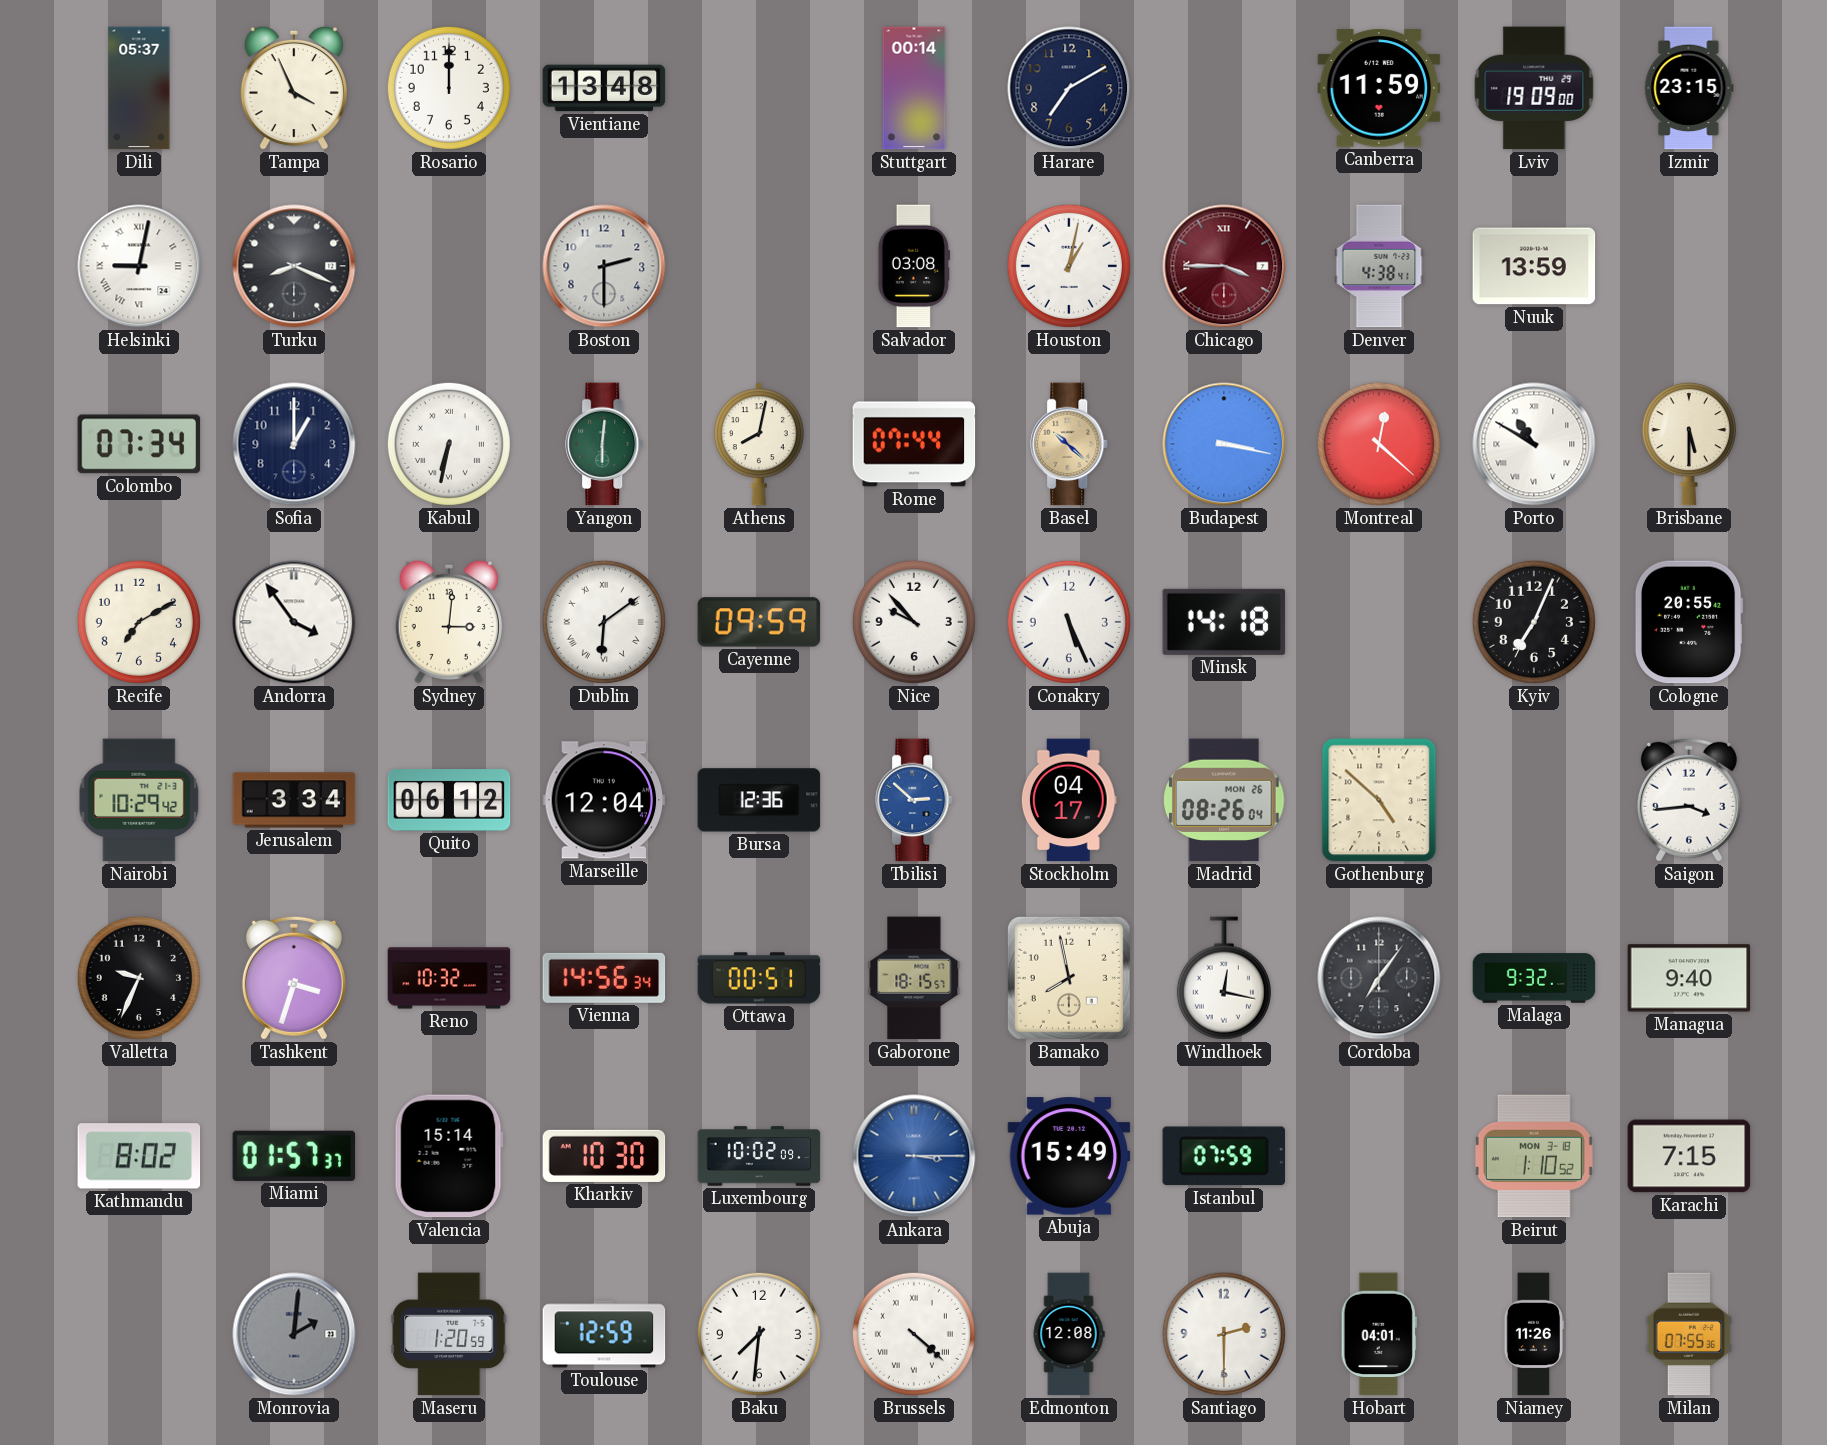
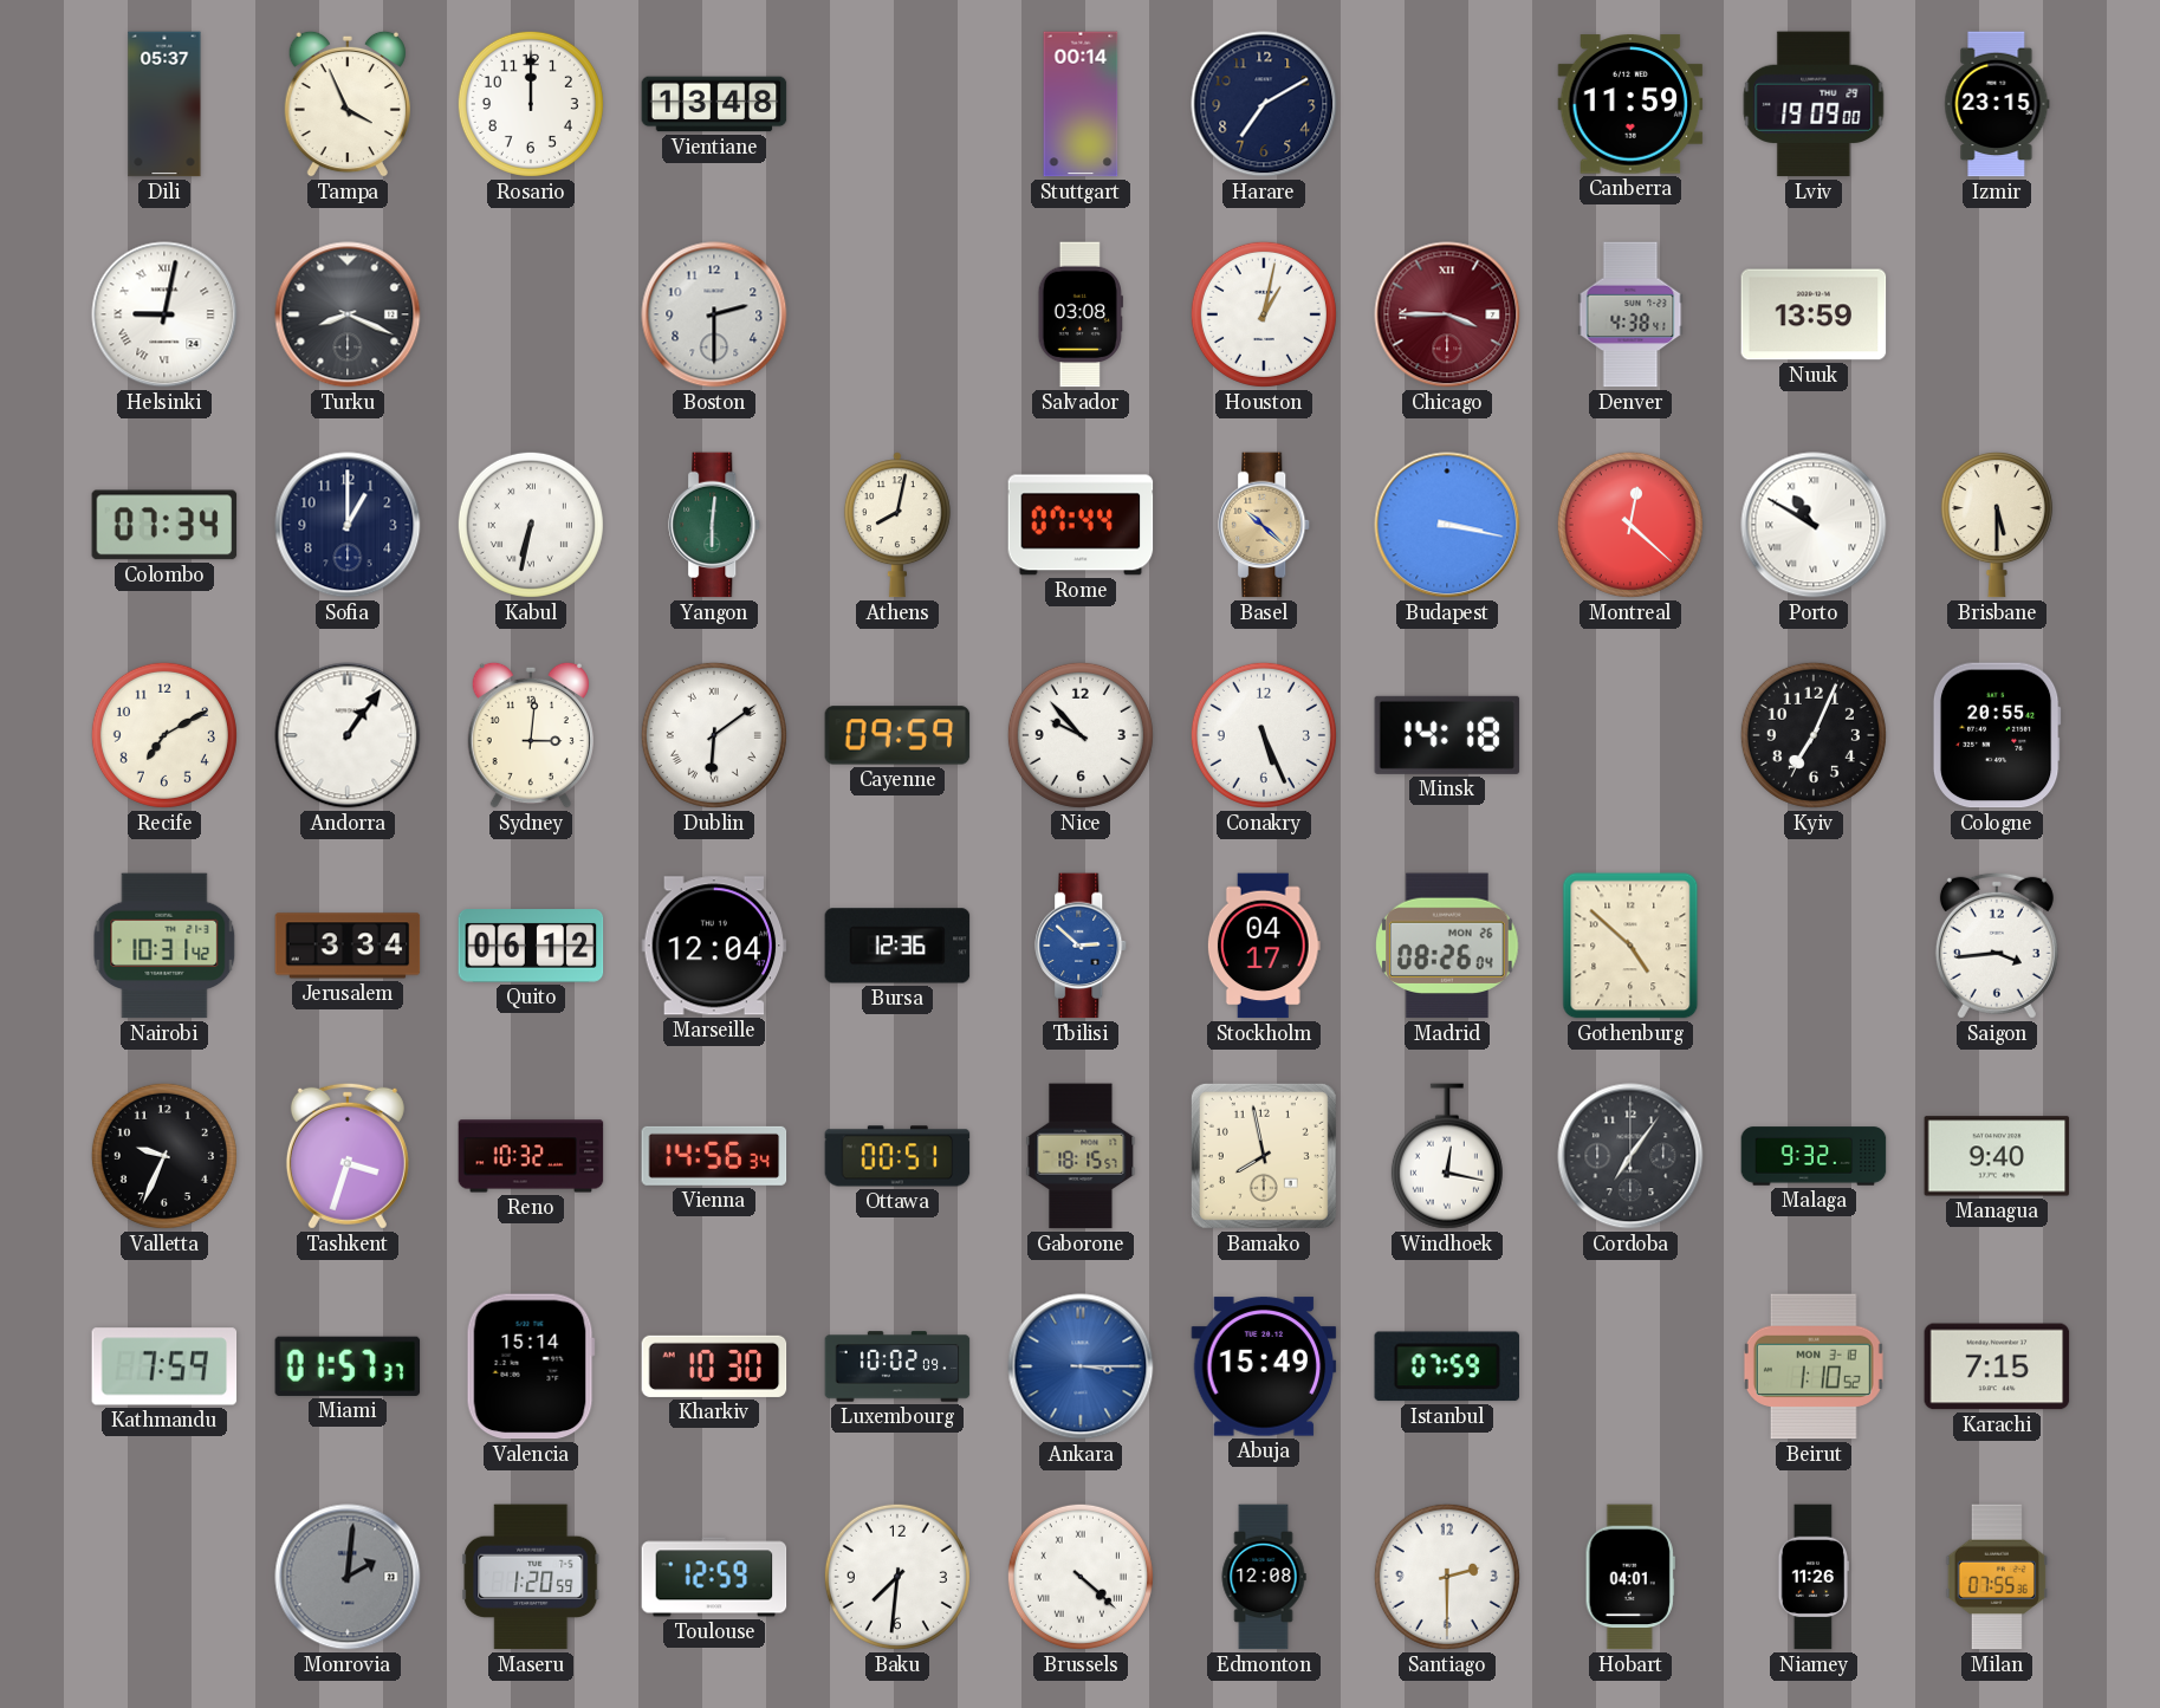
Andorra: 3:54 -> 1:06 (348, 735)
Nairobi: 10:29 -> 10:31 (164, 946)
Kathmandu: 8:02 -> 7:59 (164, 1366)
